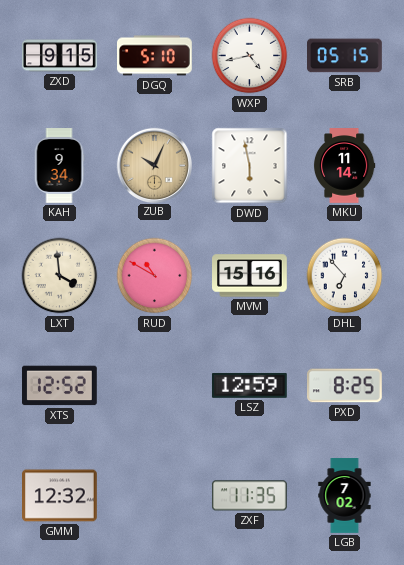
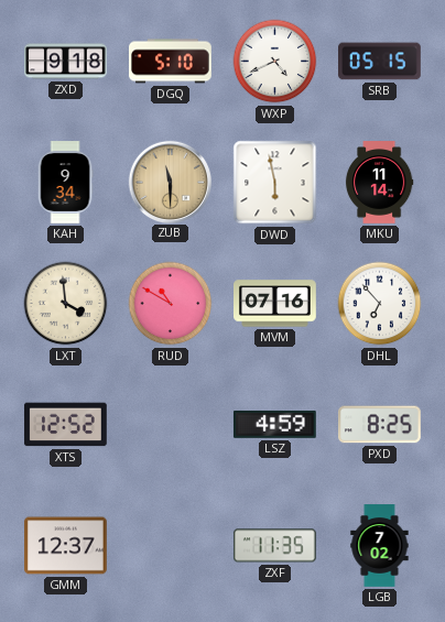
ZXD: 9:15 -> 9:18 (66, 62)
WXP: 4:43 -> 4:41 (275, 62)
ZUB: 10:04 -> 11:30 (170, 182)
MVM: 15:16 -> 07:16 (275, 304)
LSZ: 12:59 -> 4:59 (274, 424)
GMM: 12:32 -> 12:37 (66, 546)
